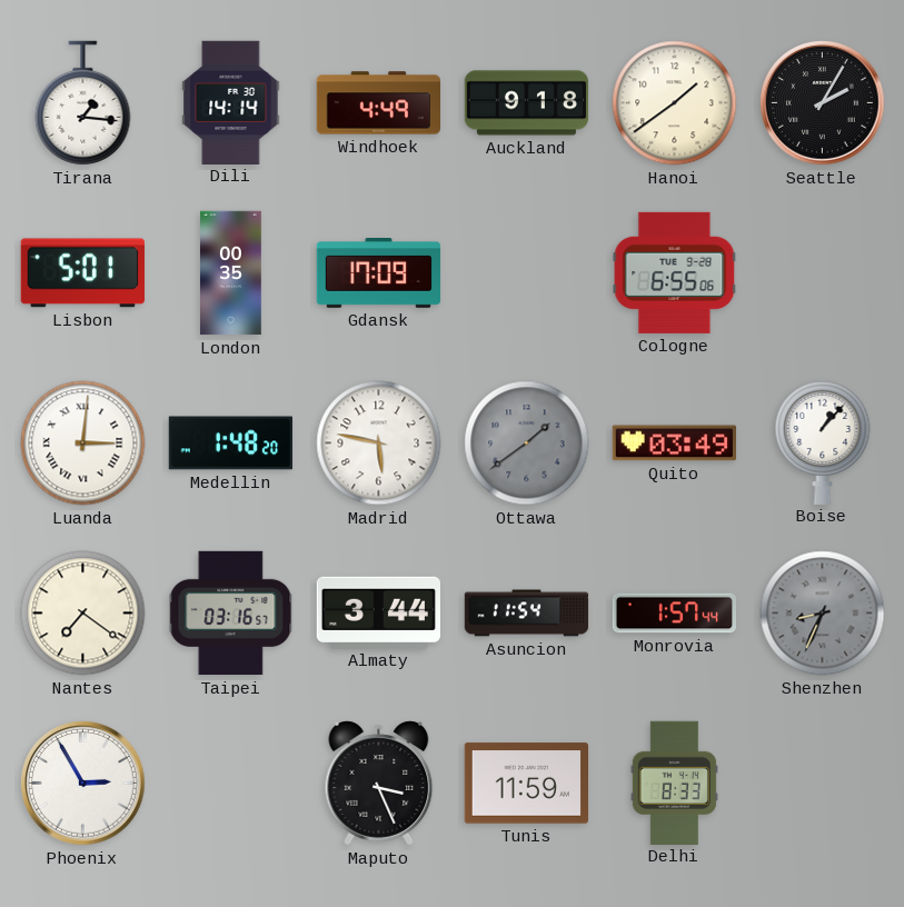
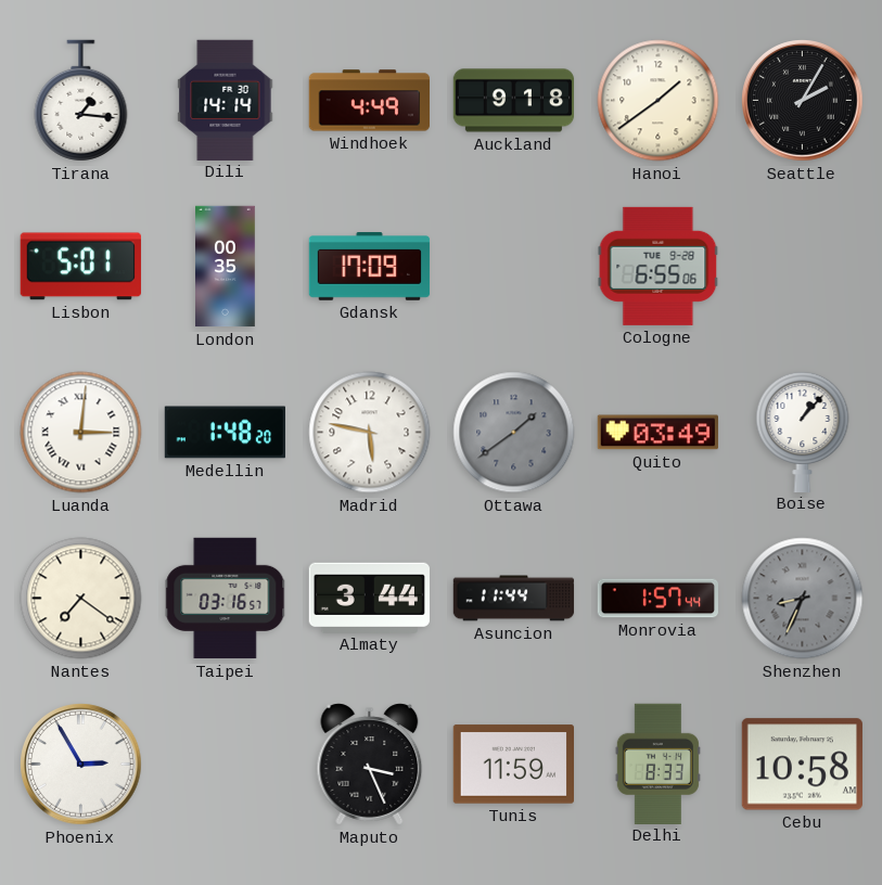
Asuncion: 11:54 -> 11:44 (514, 599)
Cebu: none -> 10:58 (802, 765)
